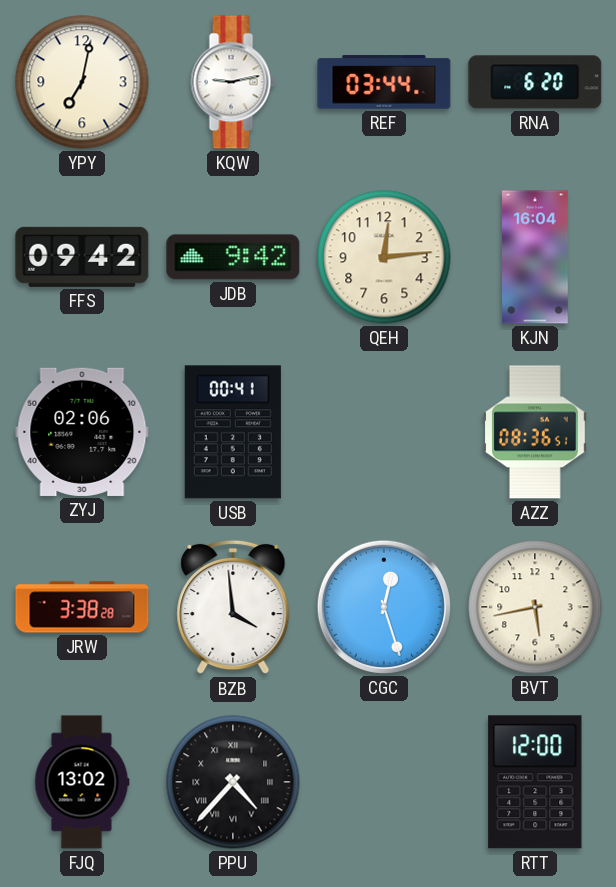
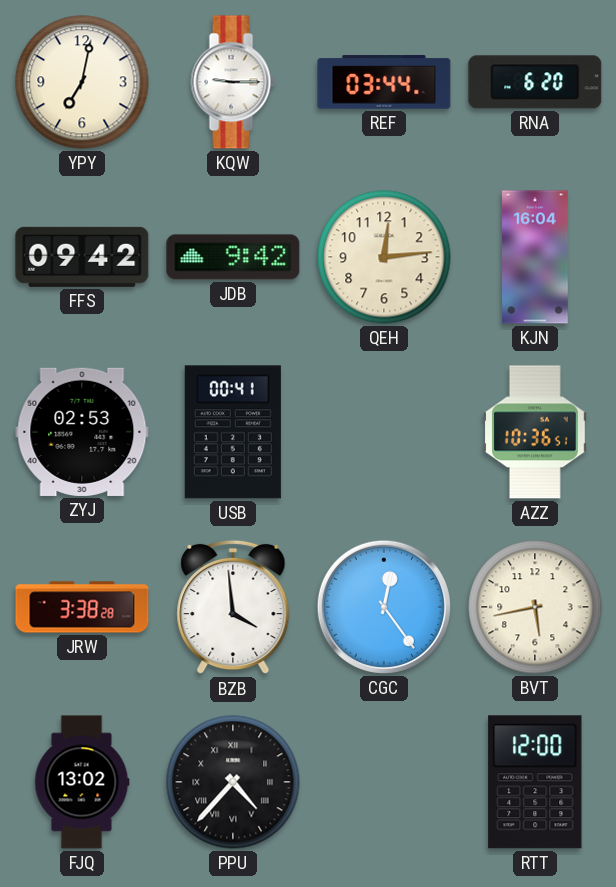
KQW: 9:13 -> 9:15 (233, 82)
ZYJ: 02:06 -> 02:53 (82, 432)
AZZ: 08:36 -> 10:36 (536, 432)
CGC: 12:27 -> 12:24 (384, 607)
